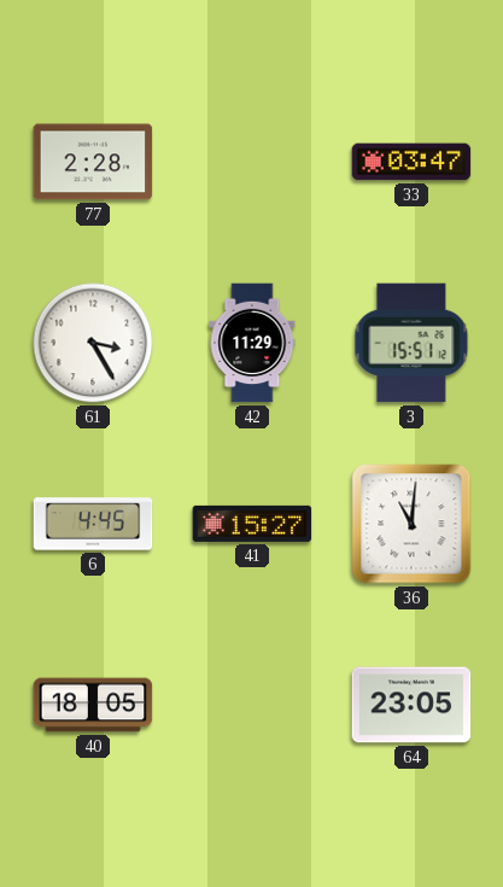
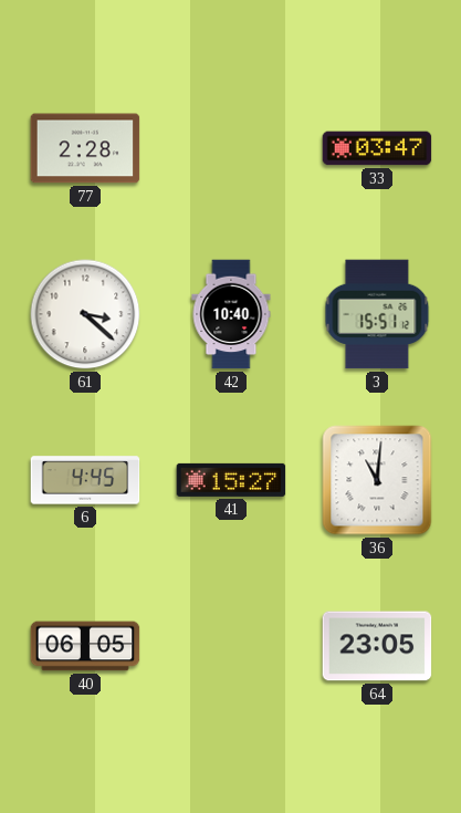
61: 3:25 -> 3:22 (85, 314)
42: 11:29 -> 10:40 (231, 314)
40: 18:05 -> 06:05 (85, 646)
